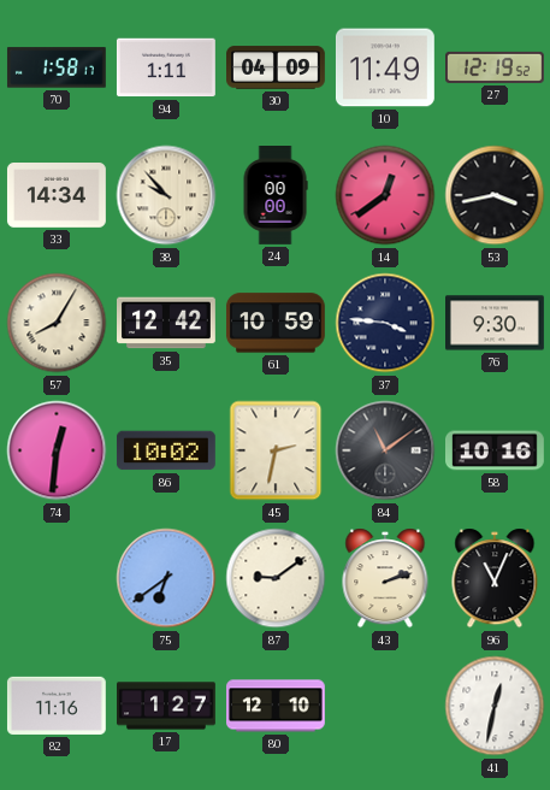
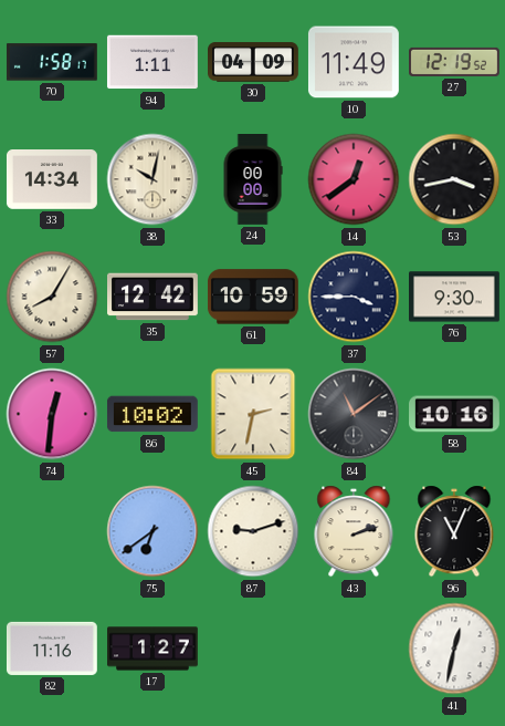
38: 9:53 -> 10:02 (152, 179)
37: 3:46 -> 3:45 (354, 297)
87: 9:09 -> 9:12 (253, 531)
80: 12:10 -> none (277, 706)
